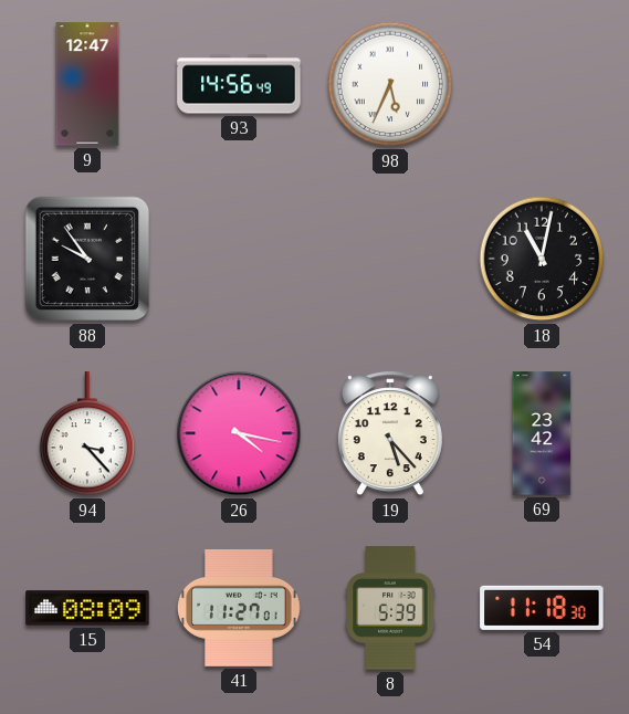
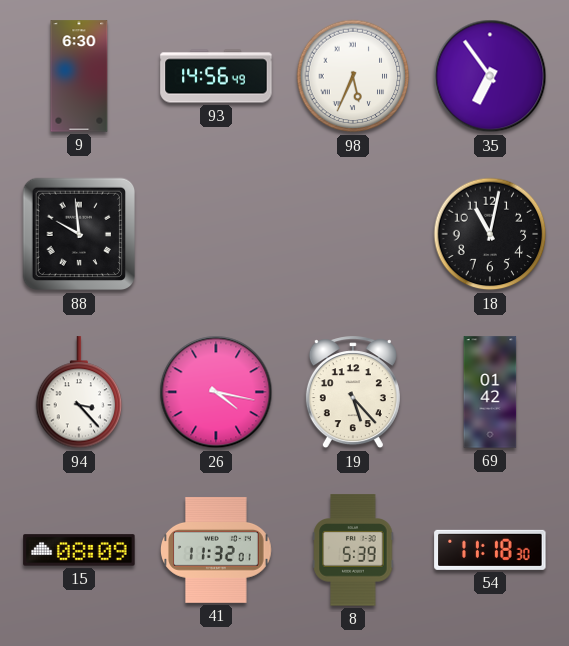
9: 12:47 -> 6:30 (79, 76)
35: none -> 6:54 (490, 76)
88: 9:54 -> 9:59 (79, 234)
69: 23:42 -> 01:42 (490, 392)
41: 11:27 -> 11:32 (217, 551)
